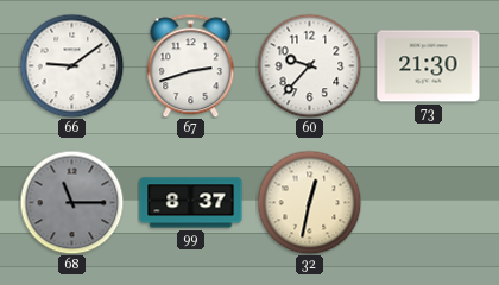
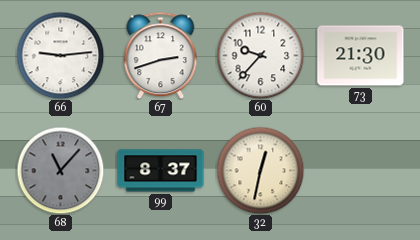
66: 9:09 -> 9:14 (60, 55)
68: 11:15 -> 11:07 (60, 170)
